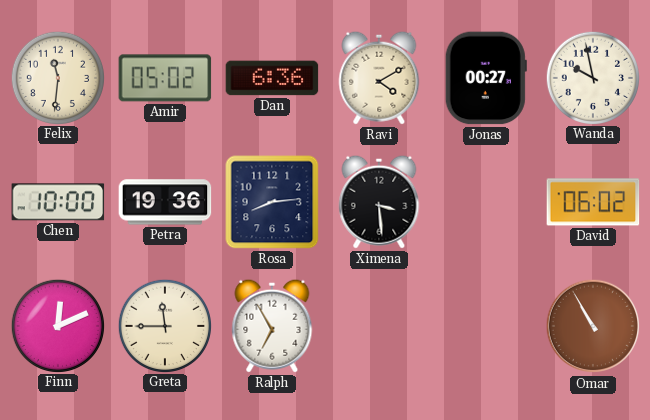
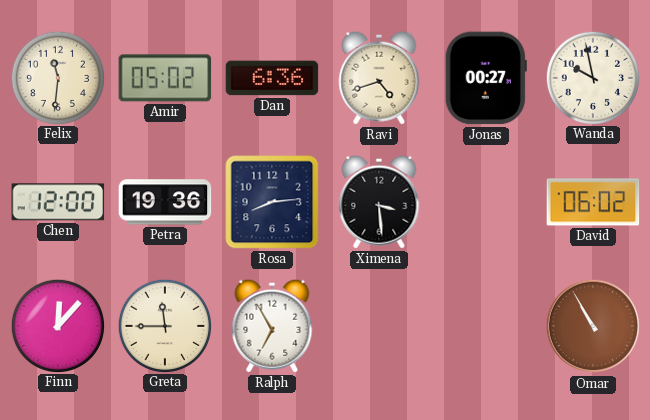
Ravi: 4:10 -> 4:42 (379, 78)
Chen: 10:00 -> 12:00 (58, 202)
Finn: 12:11 -> 12:07 (57, 325)
